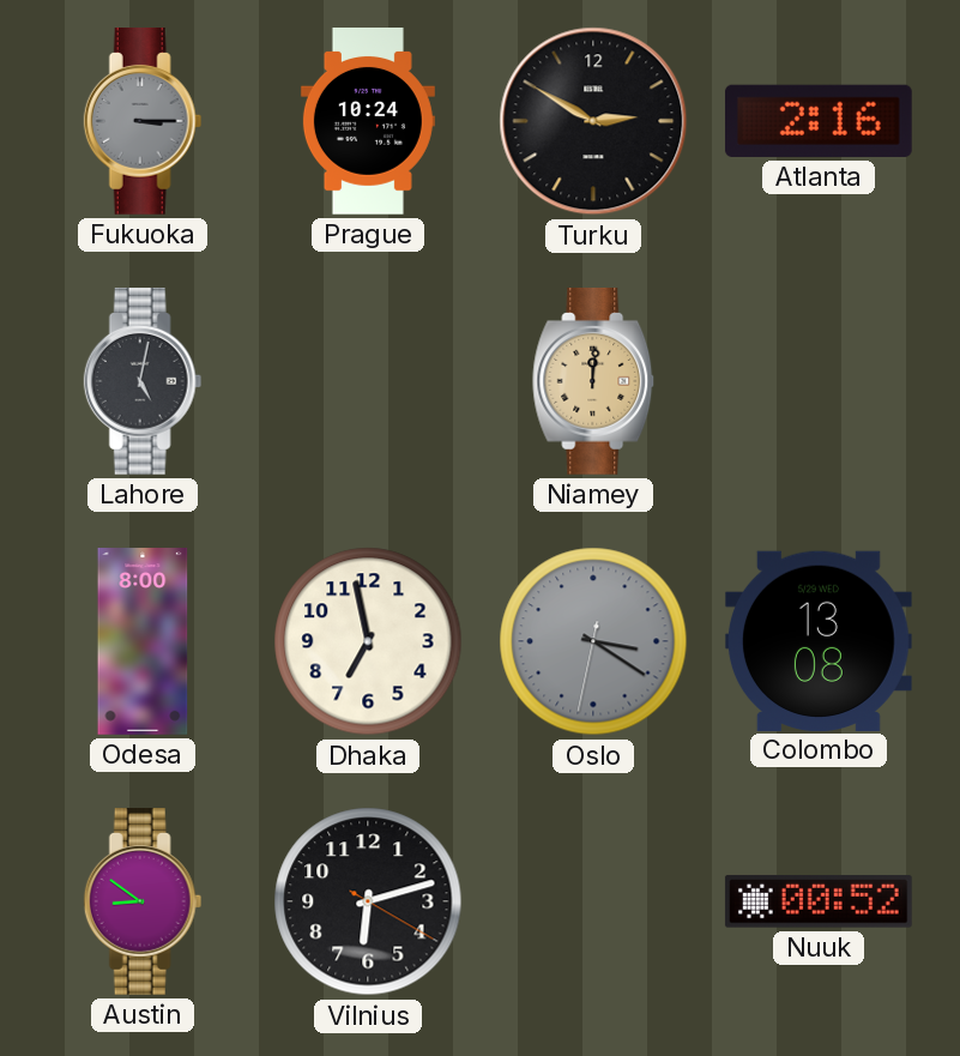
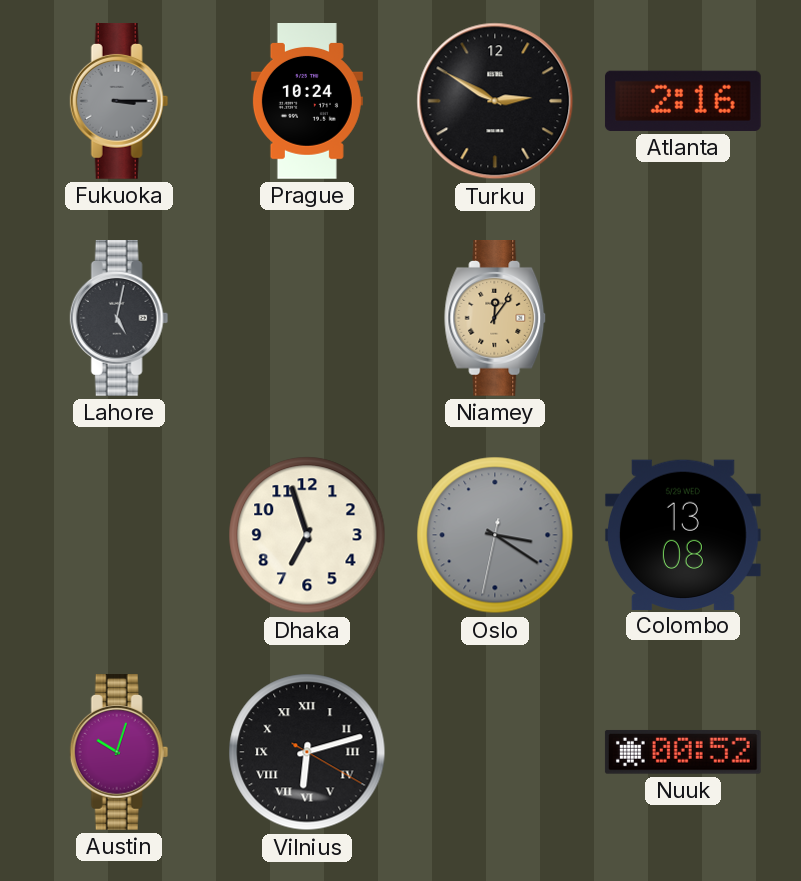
Niamey: 12:01 -> 12:06 (496, 319)
Odesa: 8:00 -> none (143, 642)
Dhaka: 6:58 -> 6:57 (307, 535)
Austin: 8:51 -> 10:03 (119, 753)
Vilnius numerals: Arabic -> Roman (307, 752)
